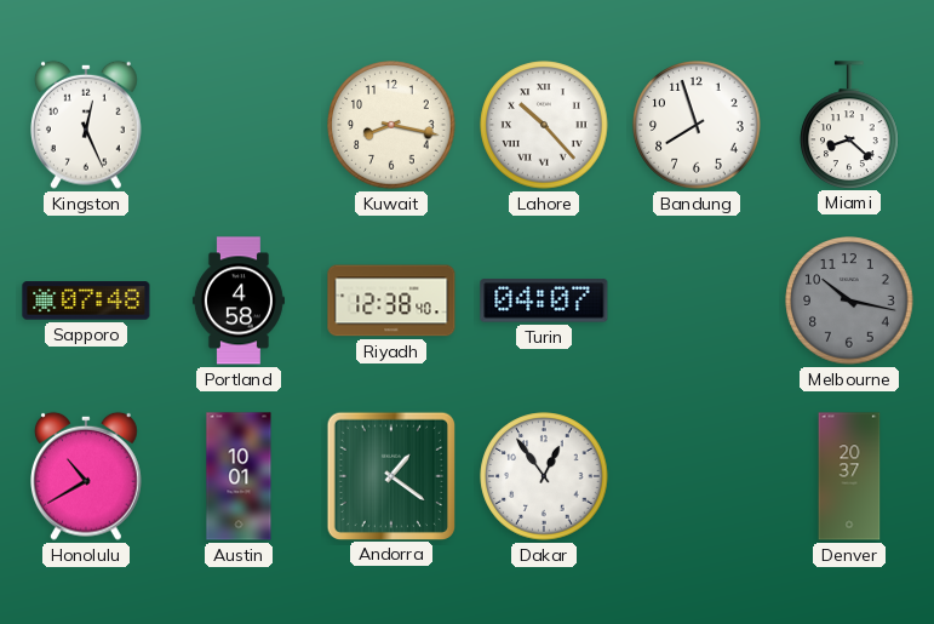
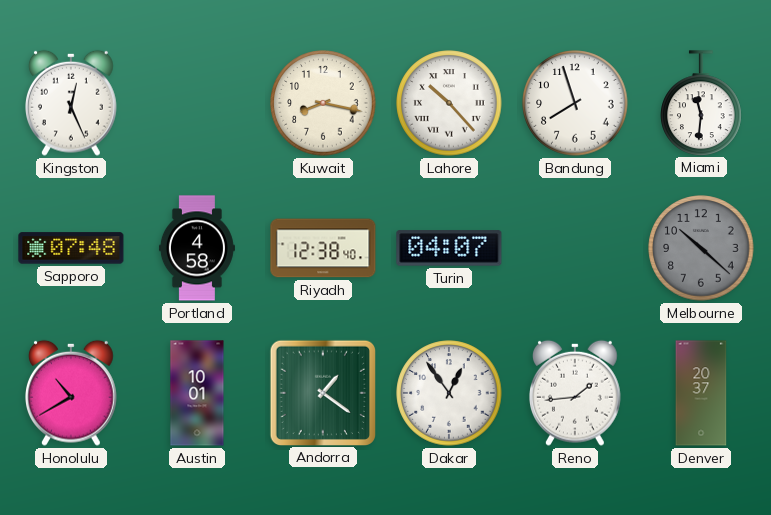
Miami: 8:22 -> 11:31 (701, 103)
Melbourne: 10:17 -> 10:22 (701, 248)
Reno: none -> 1:44 (576, 393)
